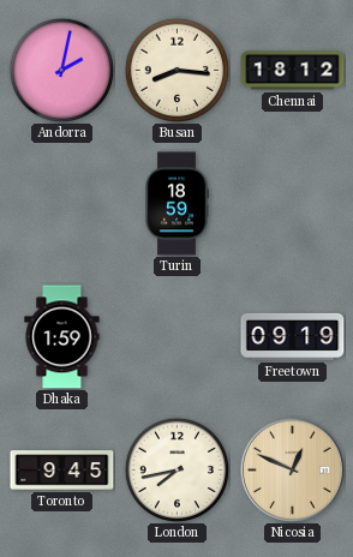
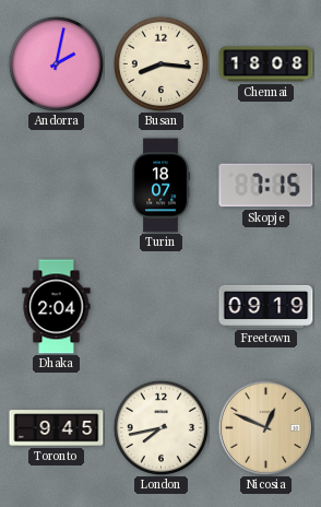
Chennai: 18:12 -> 18:08 (266, 64)
Turin: 18:59 -> 18:07 (160, 186)
Skopje: none -> 7:15 (266, 186)
Dhaka: 1:59 -> 2:04 (57, 307)
